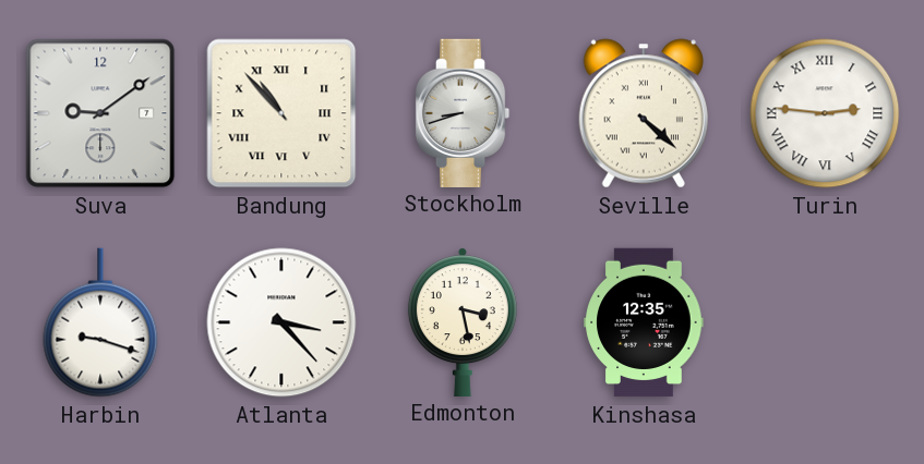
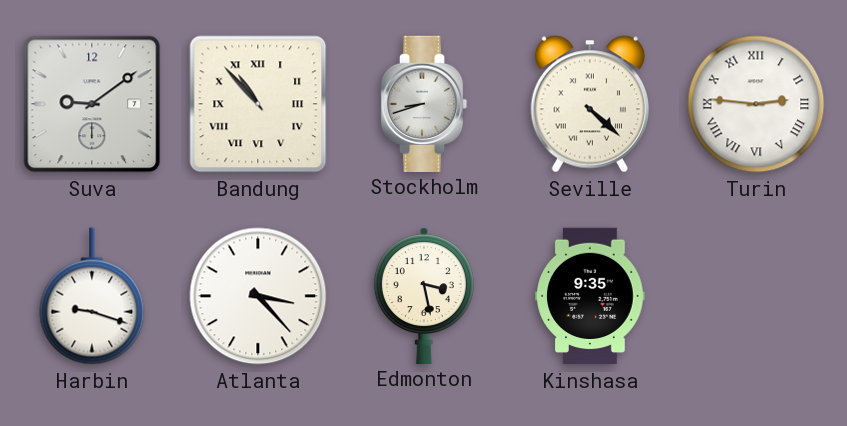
Kinshasa: 12:35 -> 9:35 (590, 296)
